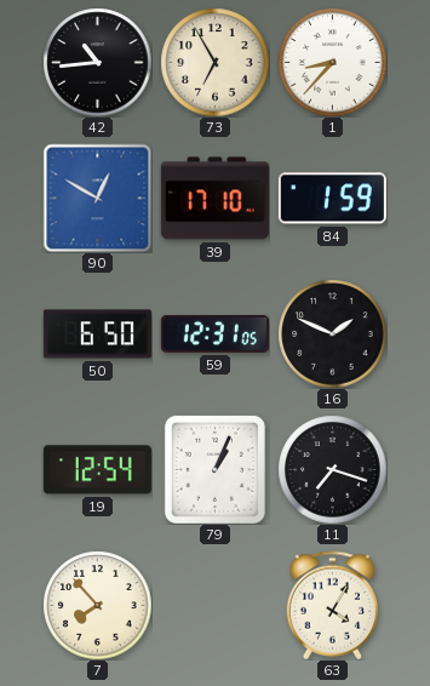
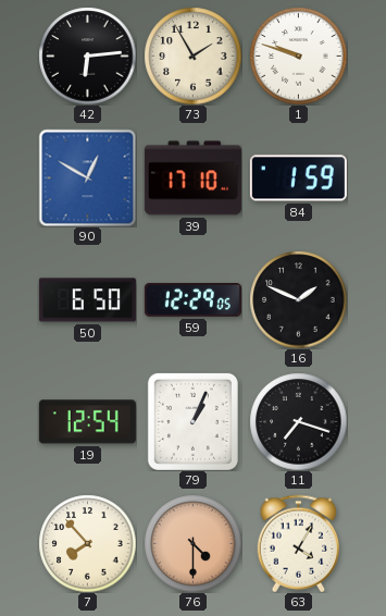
42: 10:44 -> 6:14 (87, 56)
73: 6:55 -> 1:55 (192, 56)
1: 8:37 -> 9:48 (298, 56)
59: 12:31 -> 12:29 (192, 299)
76: none -> 4:30 (192, 543)
